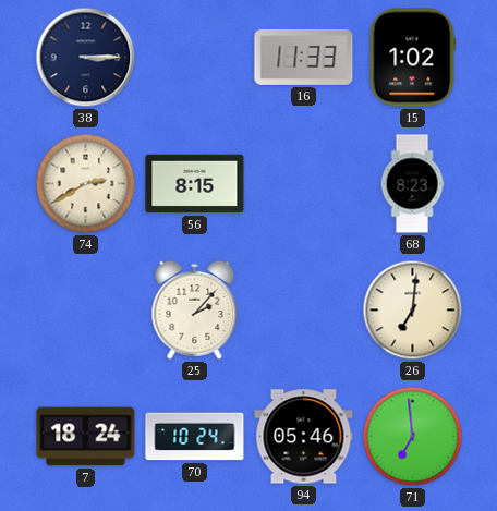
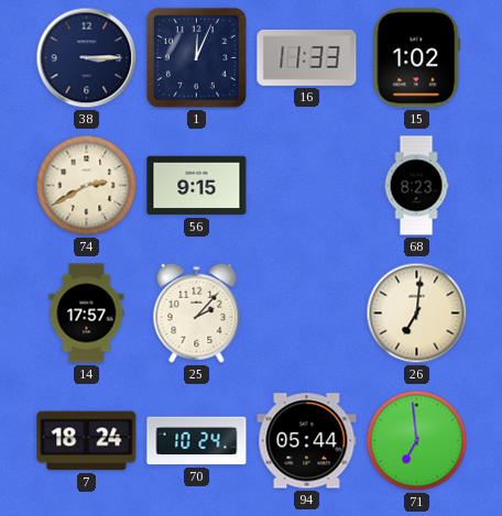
1: none -> 12:04 (196, 57)
56: 8:15 -> 9:15 (197, 186)
14: none -> 17:57 (87, 314)
94: 05:46 -> 05:44 (307, 441)
